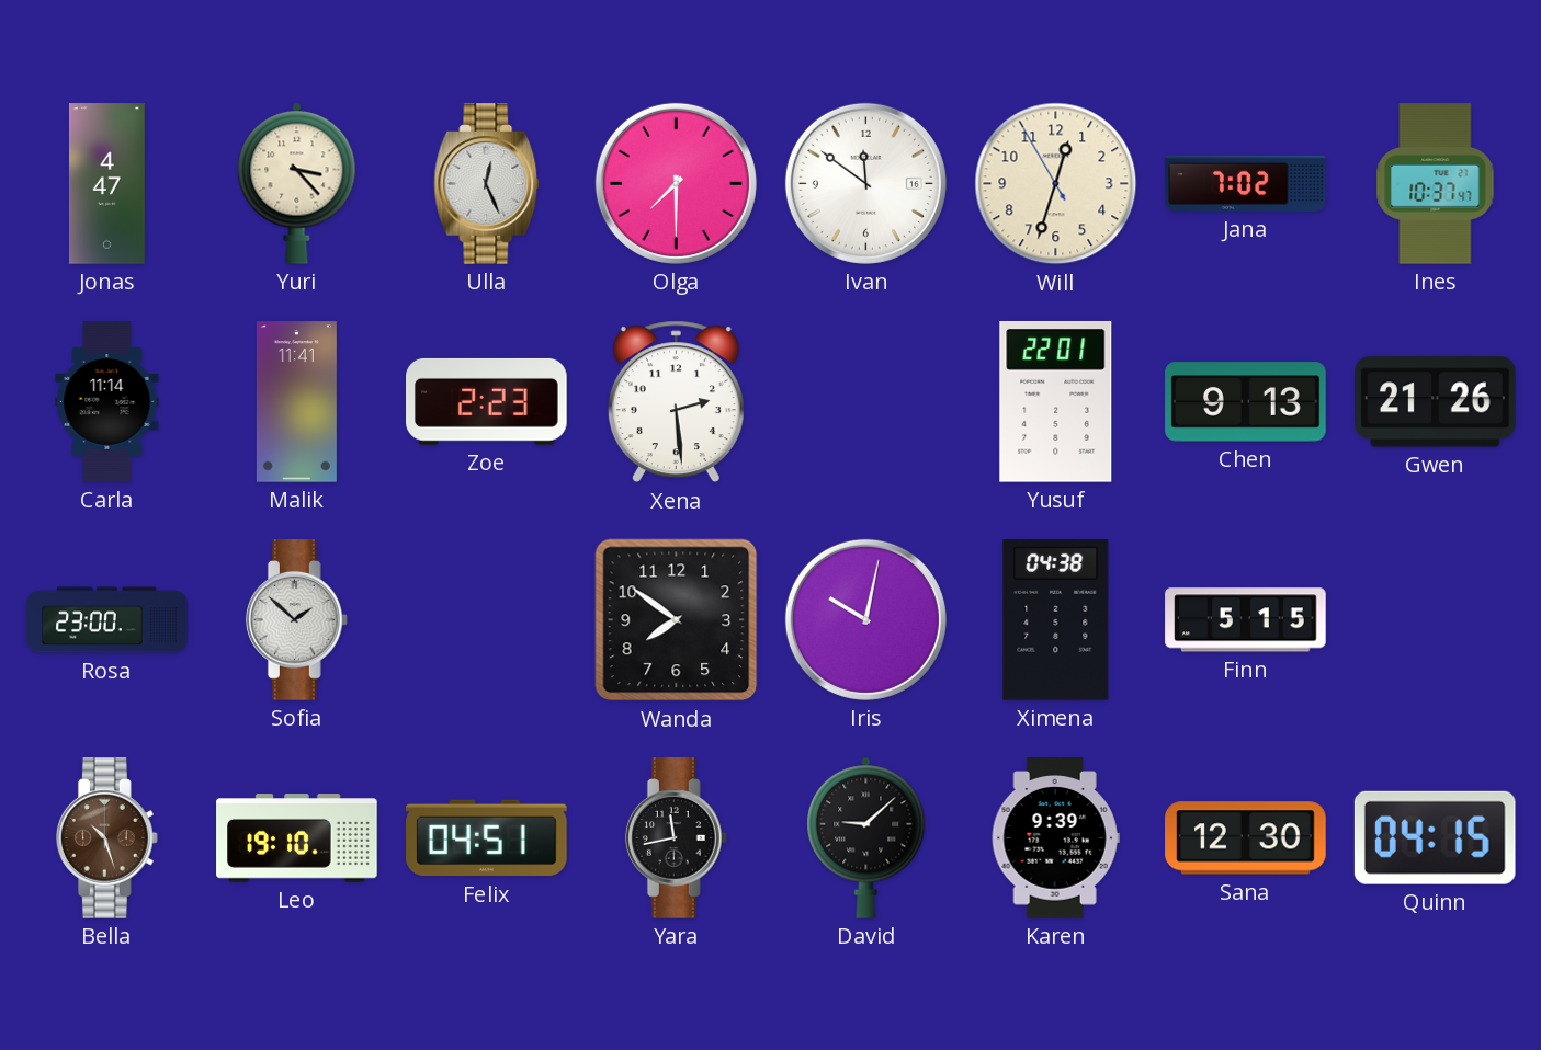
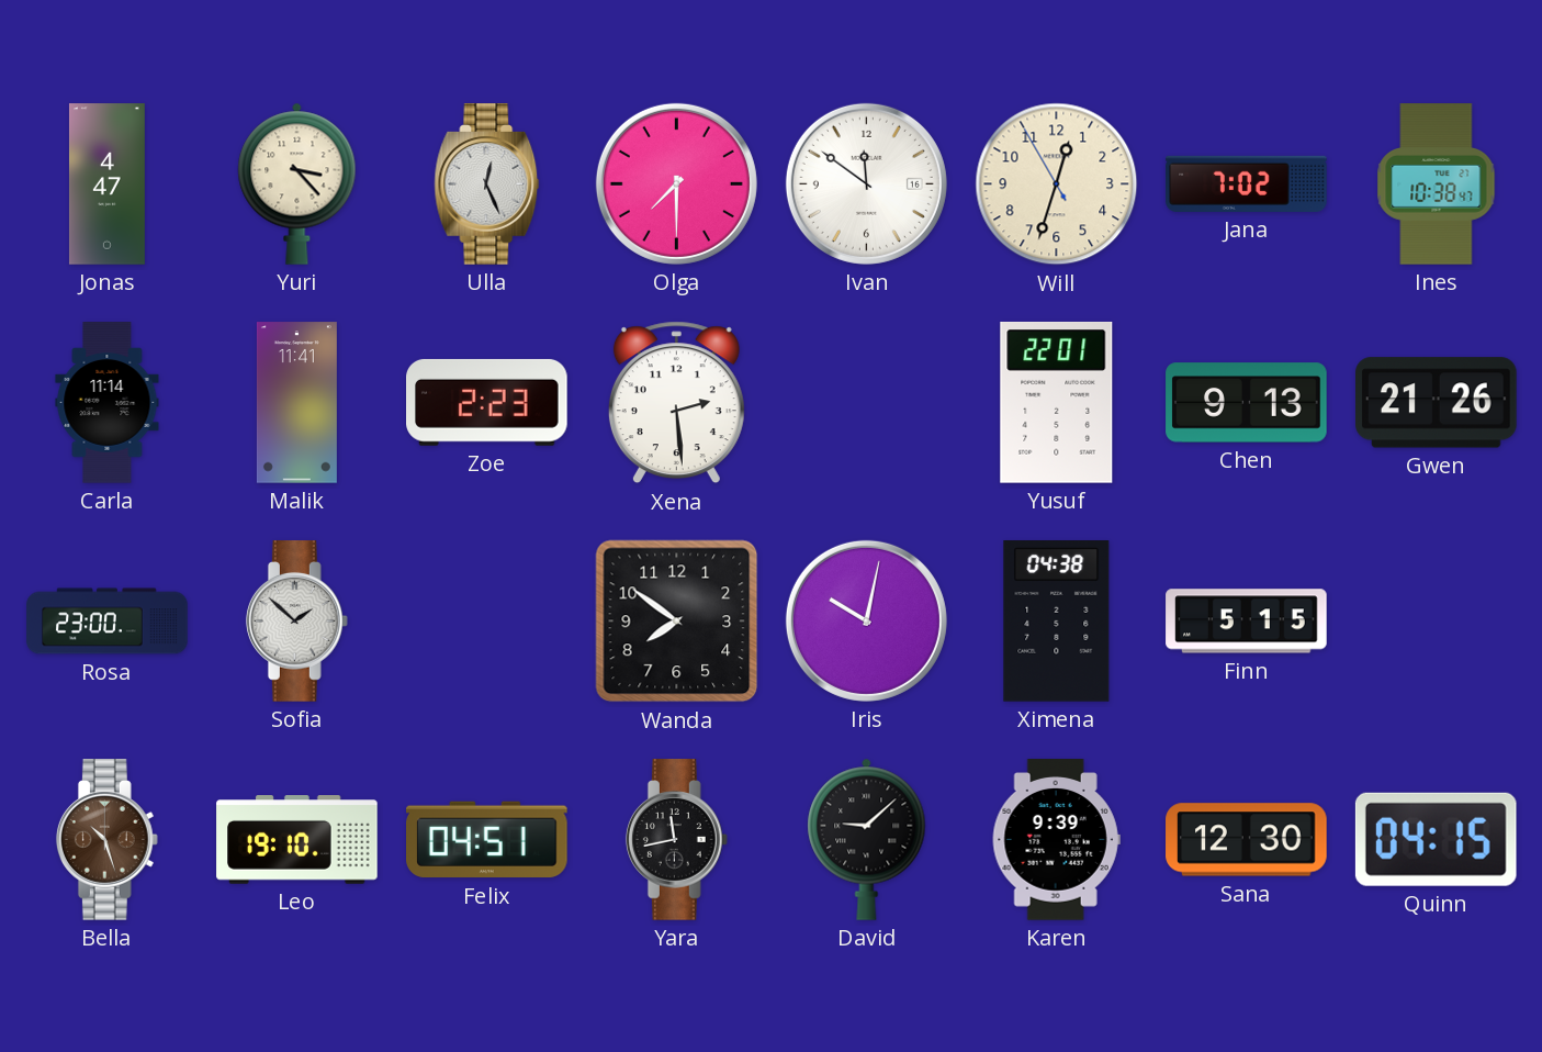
Ines: 10:37 -> 10:38 (1437, 184)
